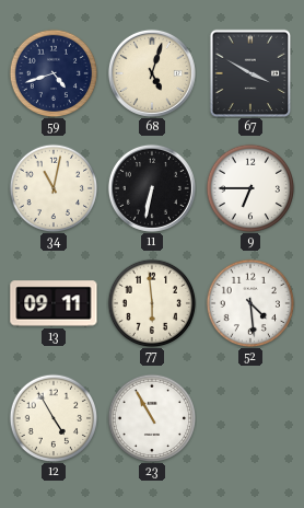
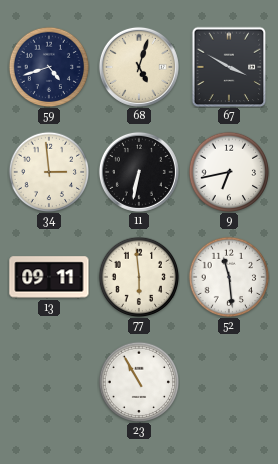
34: 11:02 -> 2:59 (49, 172)
9: 6:45 -> 6:43 (229, 172)
52: 4:29 -> 11:29 (229, 277)
12: 4:55 -> none (54, 418)
